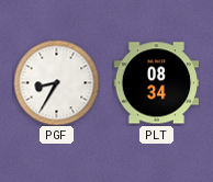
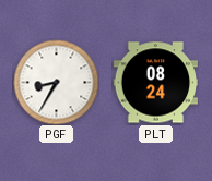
PLT: 08:34 -> 08:24 (155, 83)
